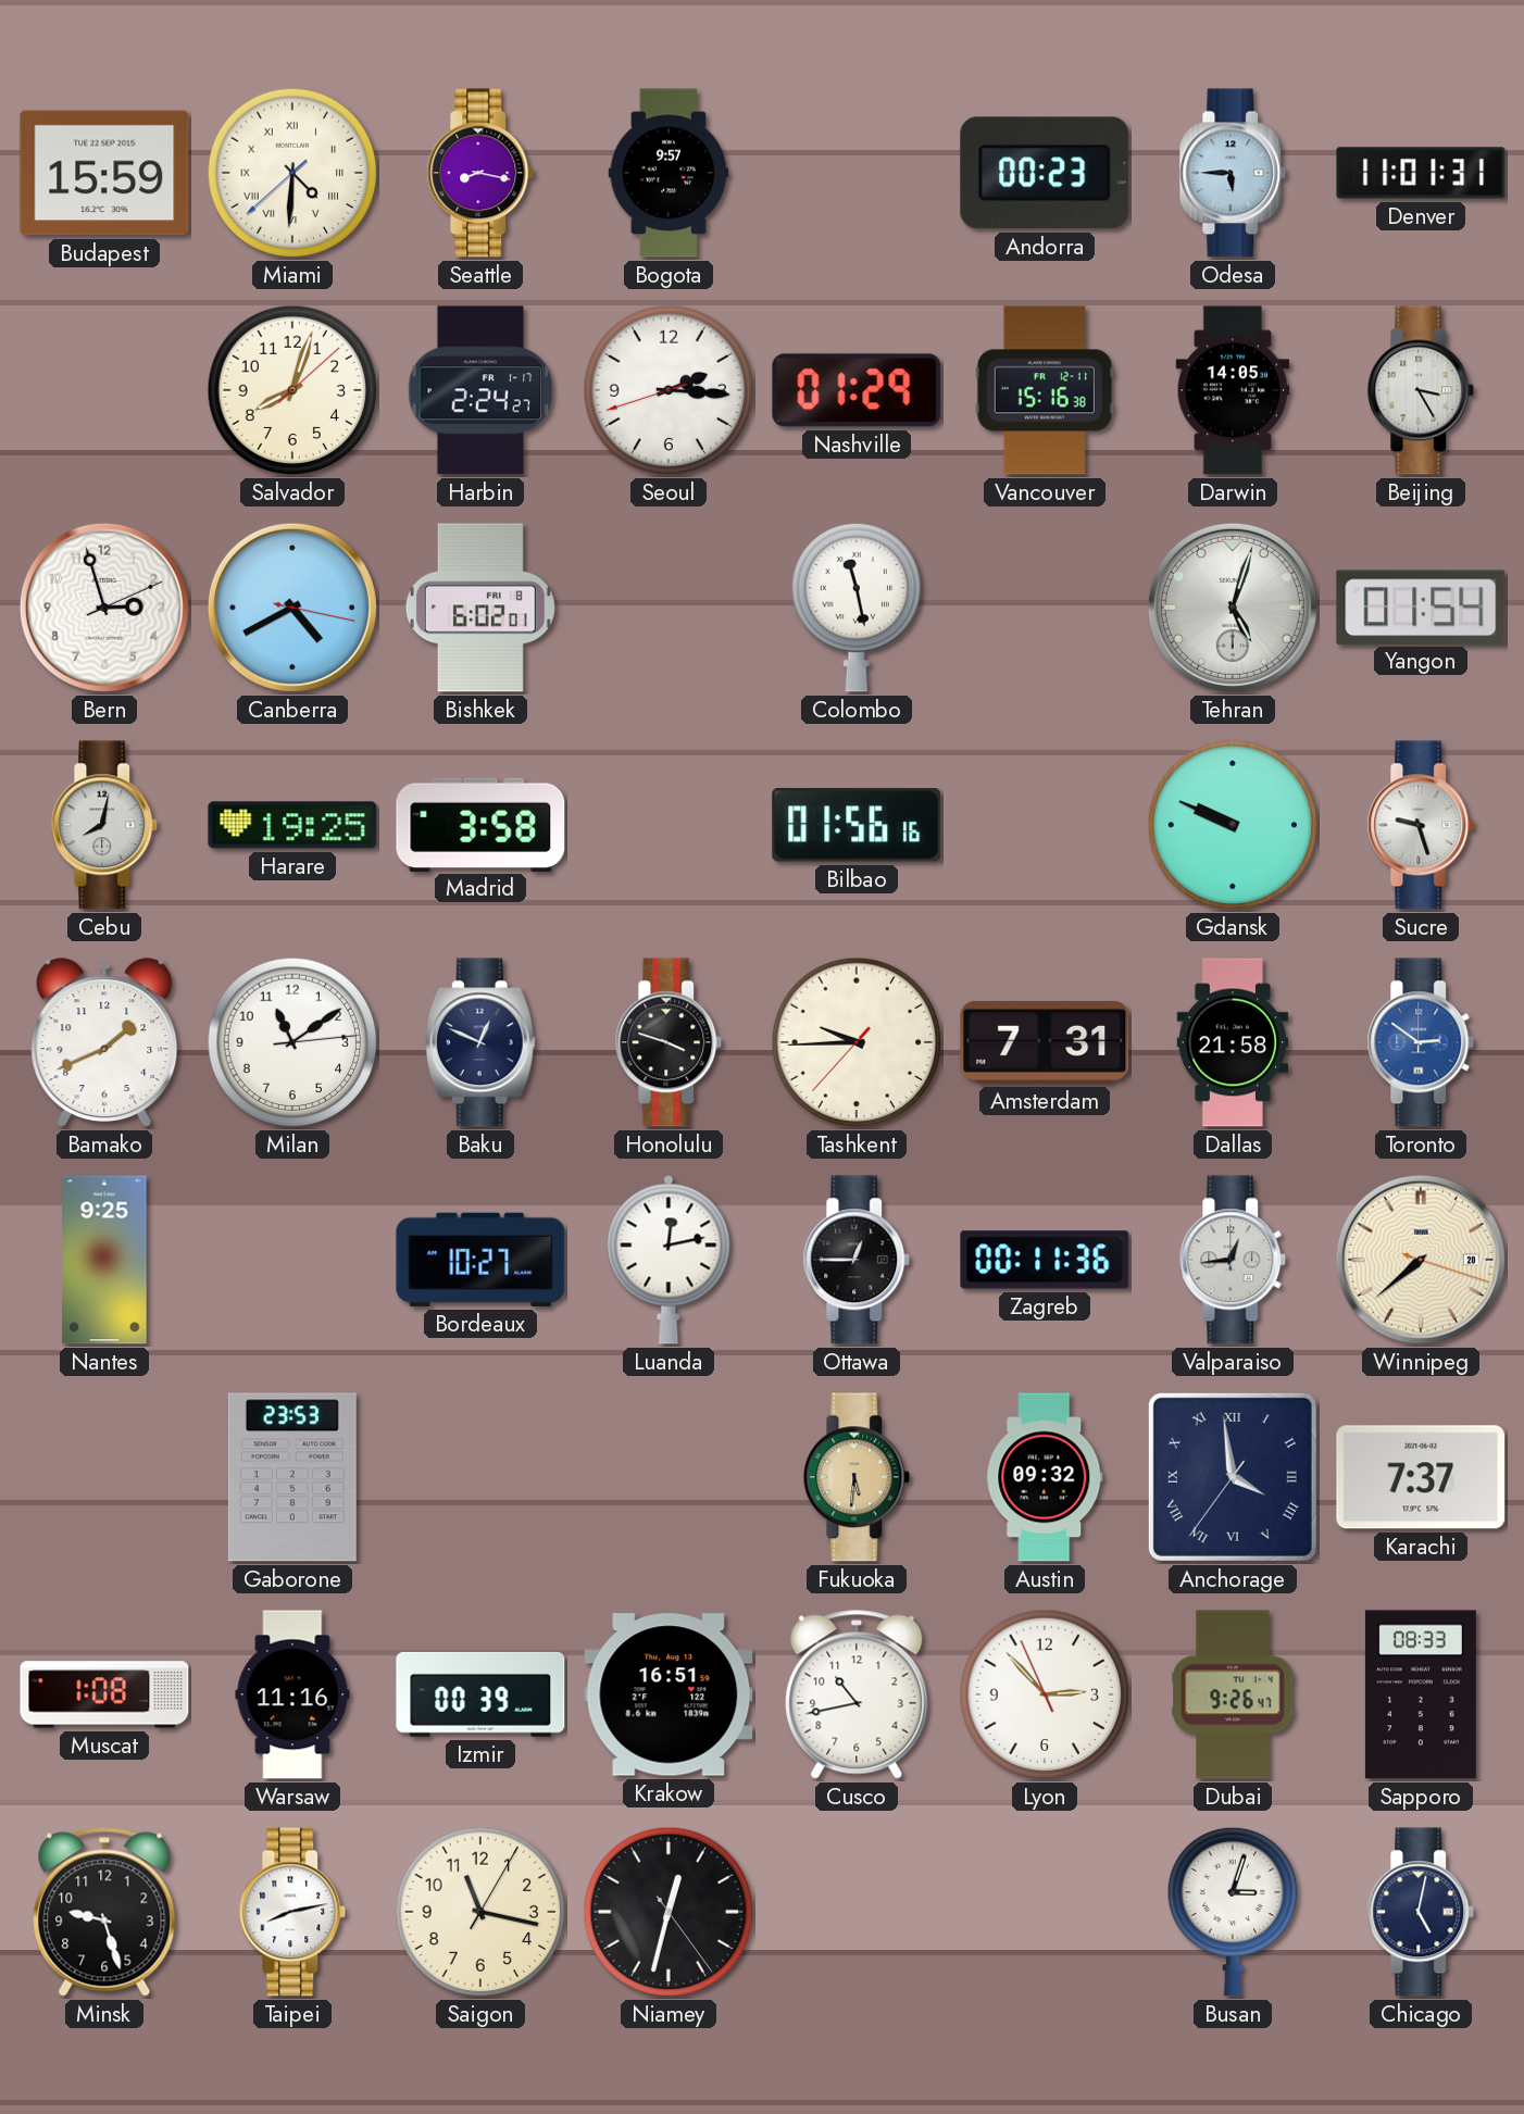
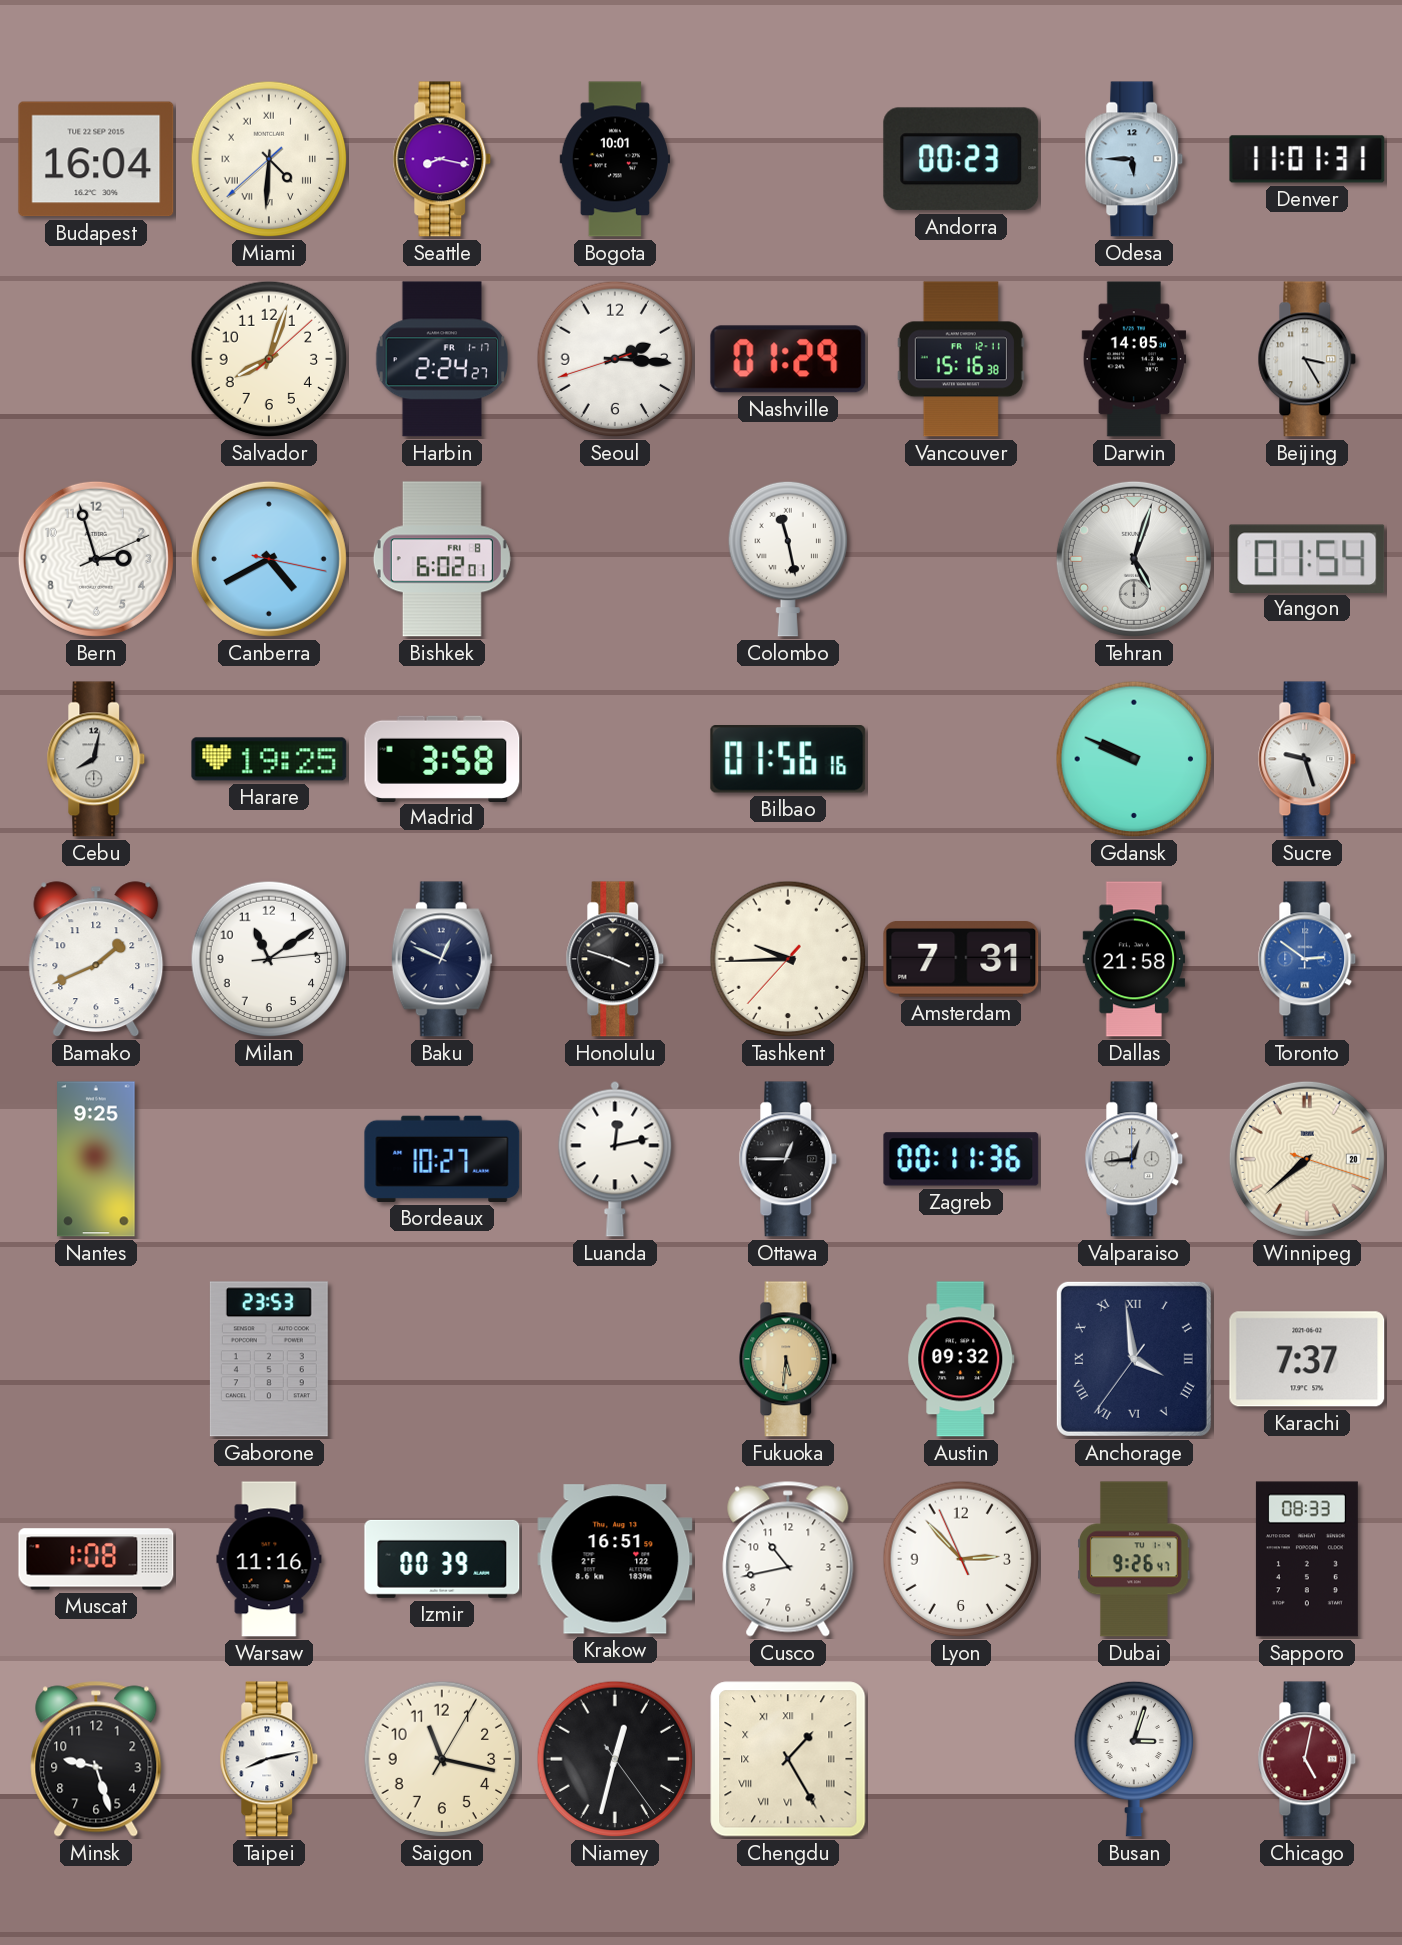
Budapest: 15:59 -> 16:04 (96, 159)
Bogota: 9:57 -> 10:01 (615, 159)
Chengdu: none -> 1:25 (788, 1759)
Chicago dial: navy -> burgundy (1307, 1759)
